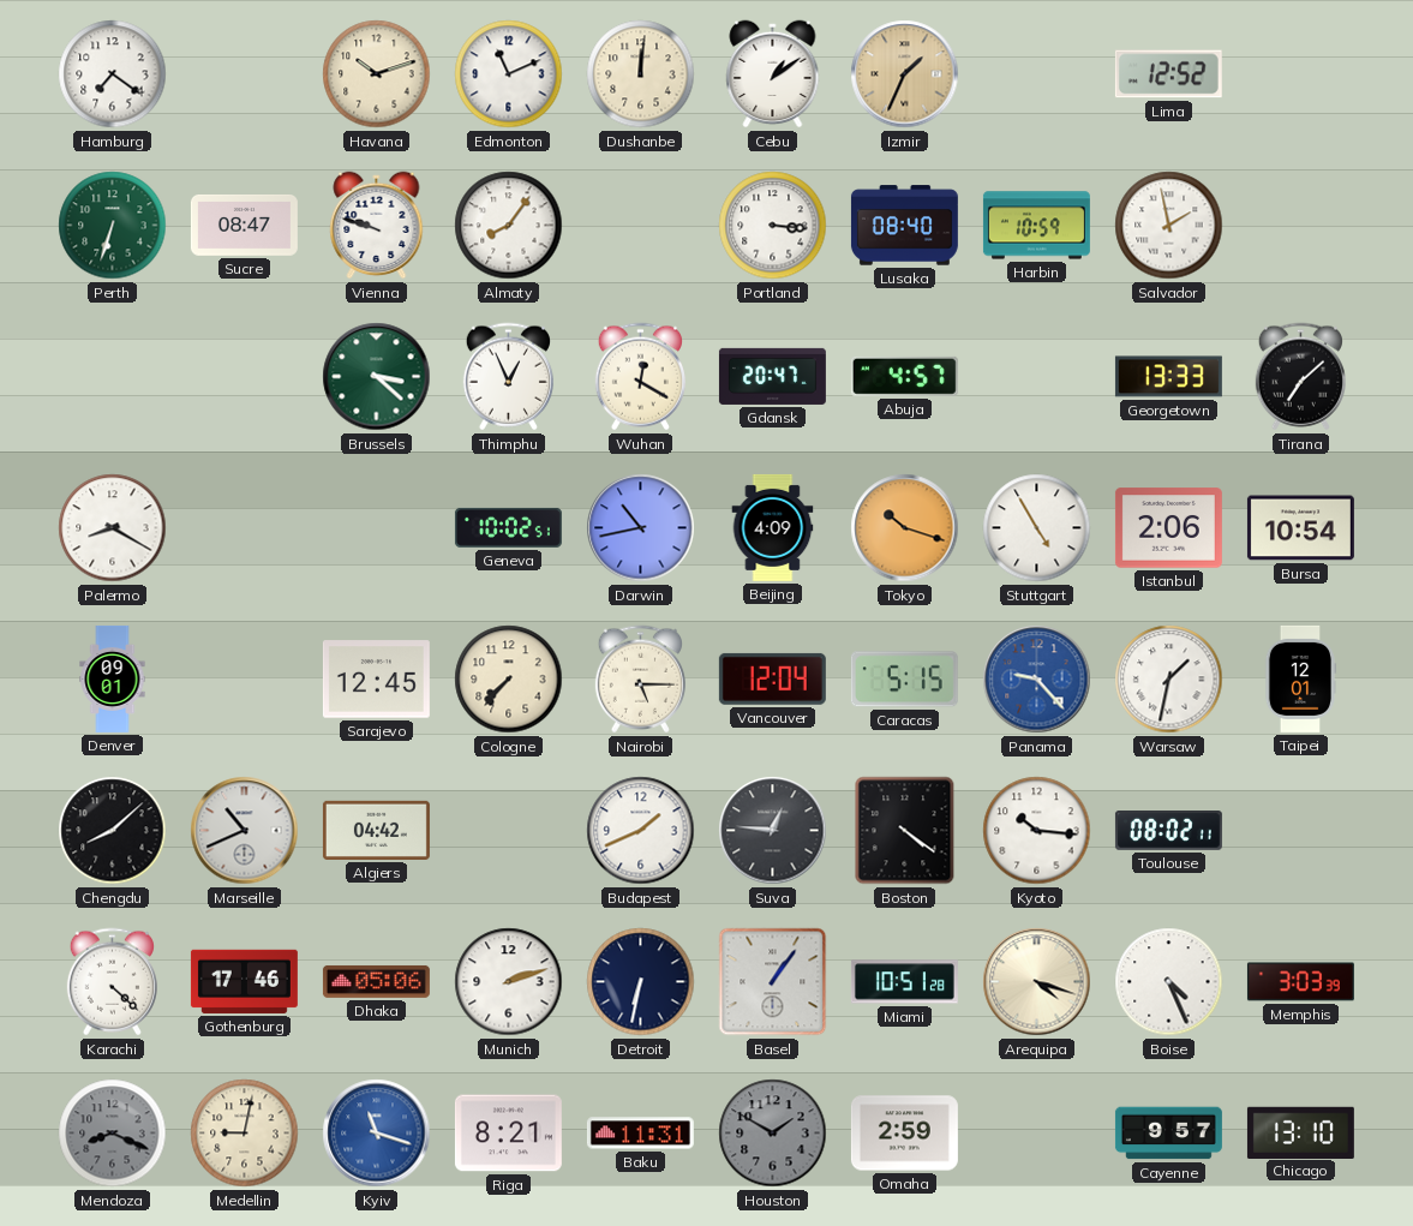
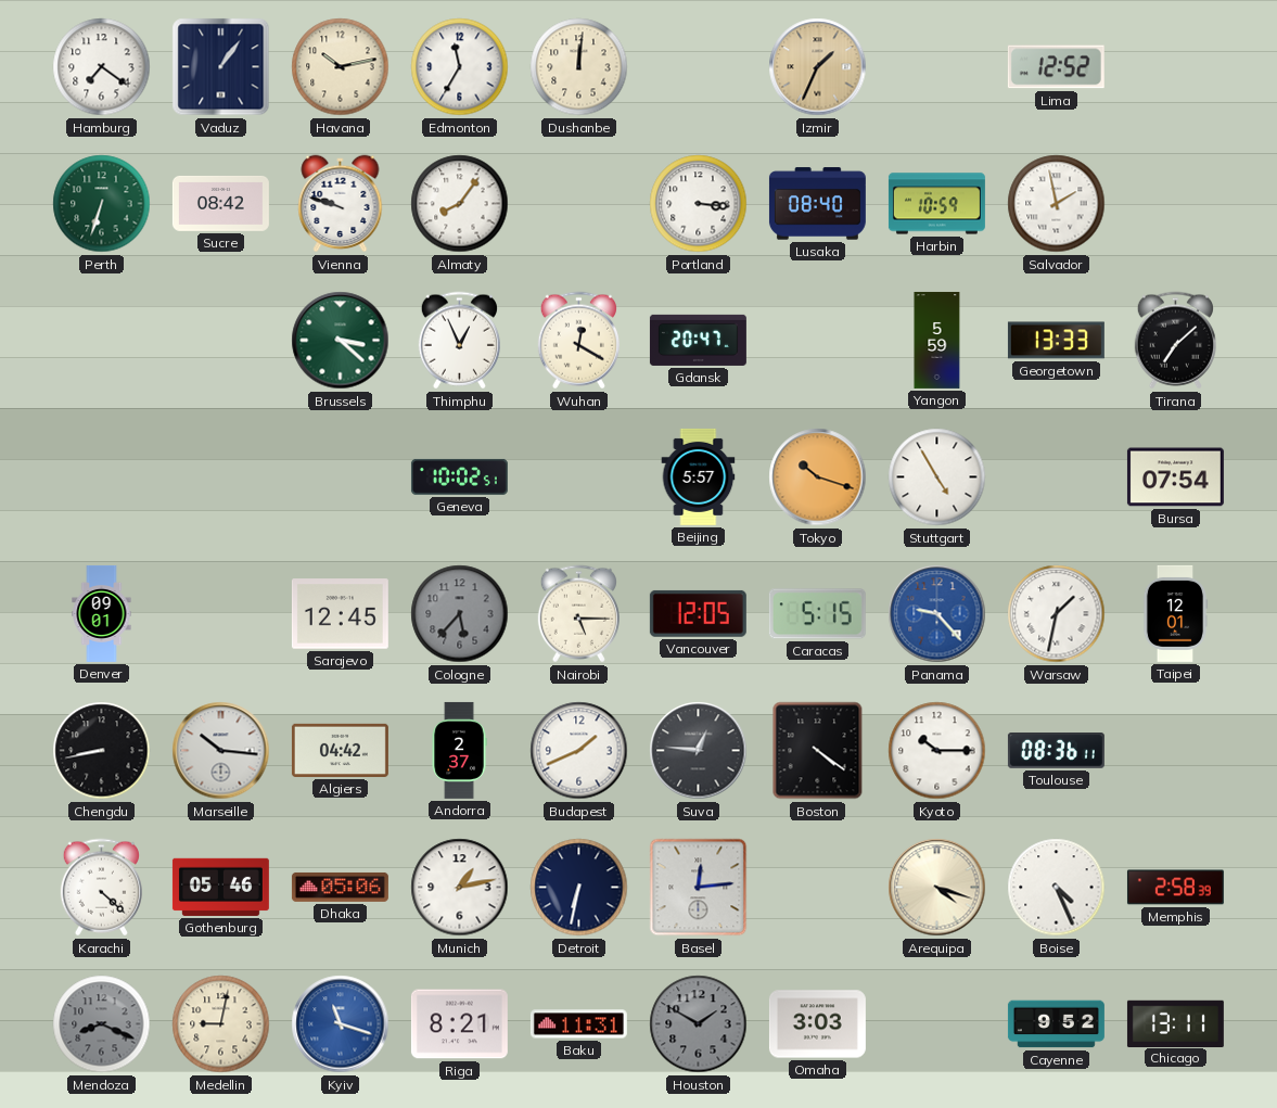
Vaduz: none -> 1:06 (221, 67)
Havana: 10:12 -> 10:13 (341, 67)
Edmonton: 11:11 -> 11:35 (460, 67)
Cebu: 1:09 -> none (773, 74)
Sucre: 08:47 -> 08:42 (220, 203)
Abuja: 4:57 -> none (904, 376)
Yangon: none -> 5:59 (937, 340)
Palermo: 8:20 -> none (113, 528)
Darwin: 10:43 -> none (641, 528)
Beijing: 4:09 -> 5:57 (699, 476)
Istanbul: 2:06 -> none (1168, 528)
Bursa: 10:54 -> 07:54 (1175, 477)
Cologne: 7:37 -> 5:37 (460, 614)
Cologne dial: cream -> grey (460, 614)
Vancouver: 12:04 -> 12:05 (698, 613)
Chengdu: 8:08 -> 8:43 (102, 751)
Marseille: 10:41 -> 10:16 (221, 751)
Andorra: none -> 2:37 (459, 750)
Kyoto: 10:16 -> 10:15 (937, 751)
Toulouse: 08:02 -> 08:36 (1056, 751)
Gothenburg: 17:46 -> 05:46 (220, 887)
Munich: 2:12 -> 1:13 (460, 888)
Basel: 1:06 -> 12:14 (699, 888)
Miami: 10:51 -> none (904, 982)
Memphis: 3:03 -> 2:58 (1175, 888)
Omaha: 2:59 -> 3:03 (817, 1024)
Cayenne: 9:57 -> 9:52 (1056, 1024)
Chicago: 13:10 -> 13:11 (1175, 1023)
